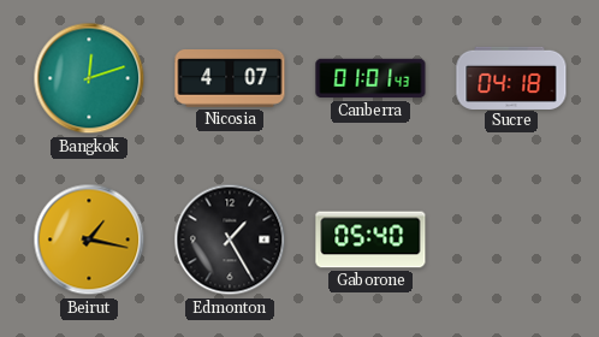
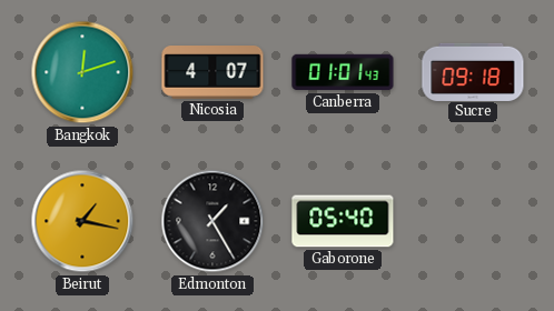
Sucre: 04:18 -> 09:18 (473, 71)
